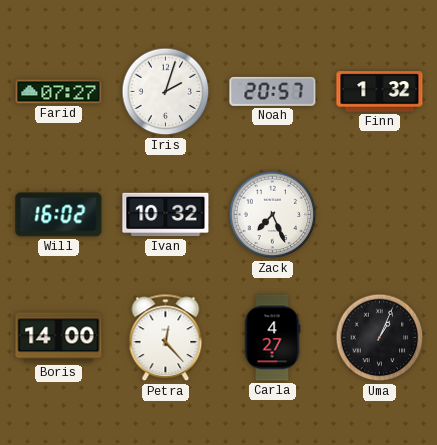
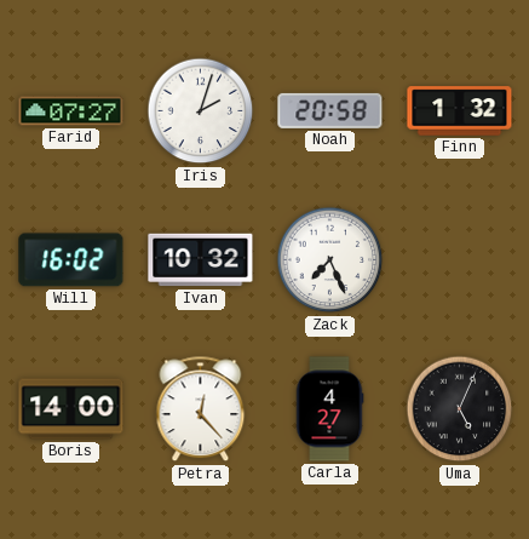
Noah: 20:57 -> 20:58 (330, 110)
Uma: 1:04 -> 5:04 (460, 409)
